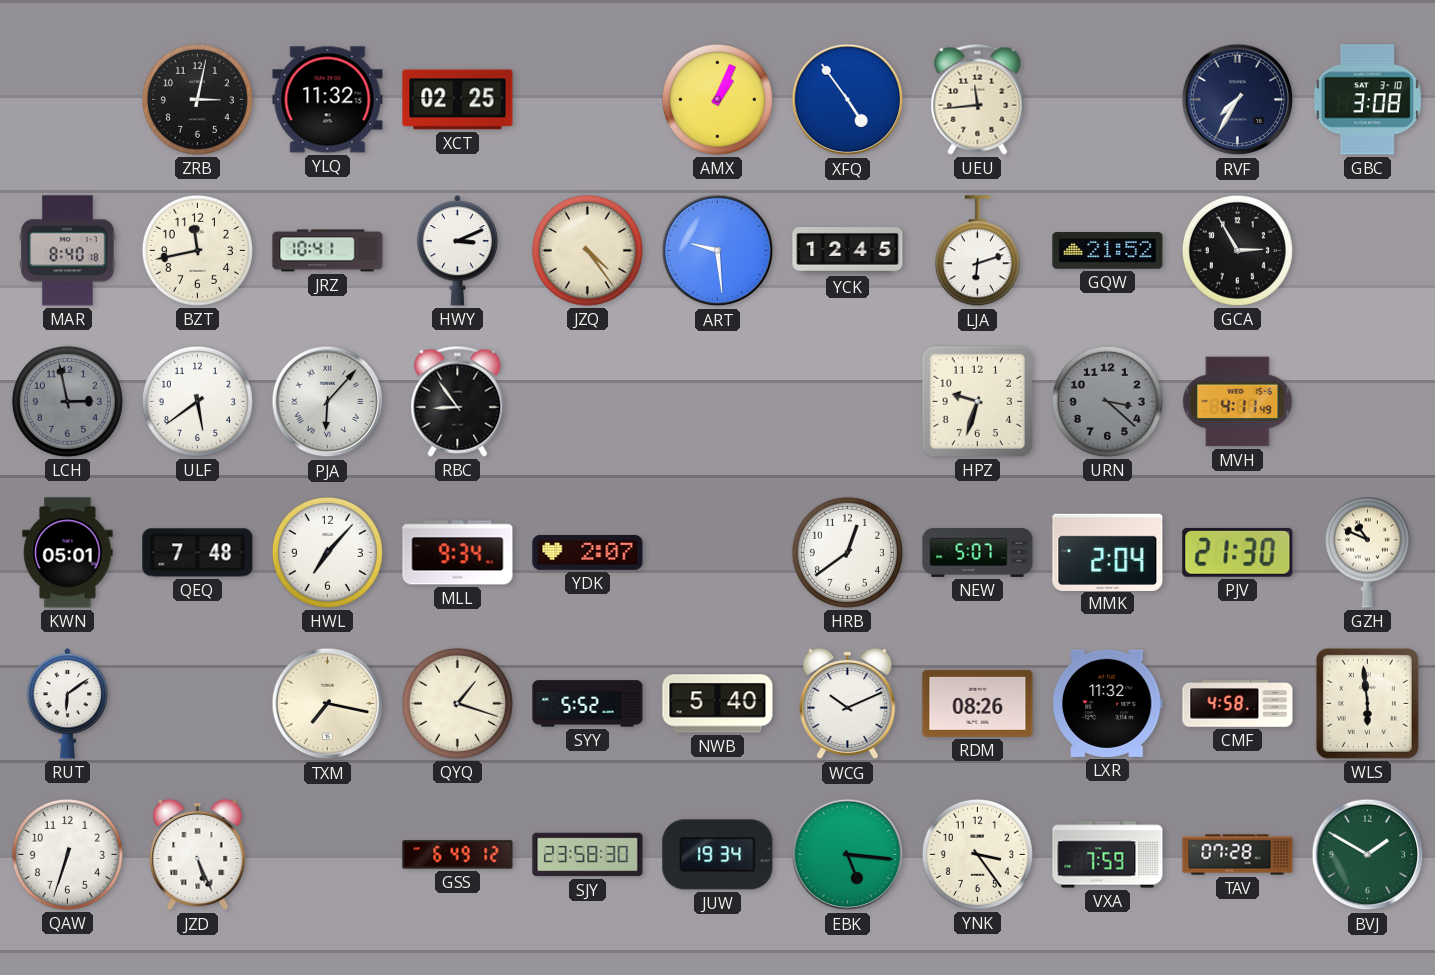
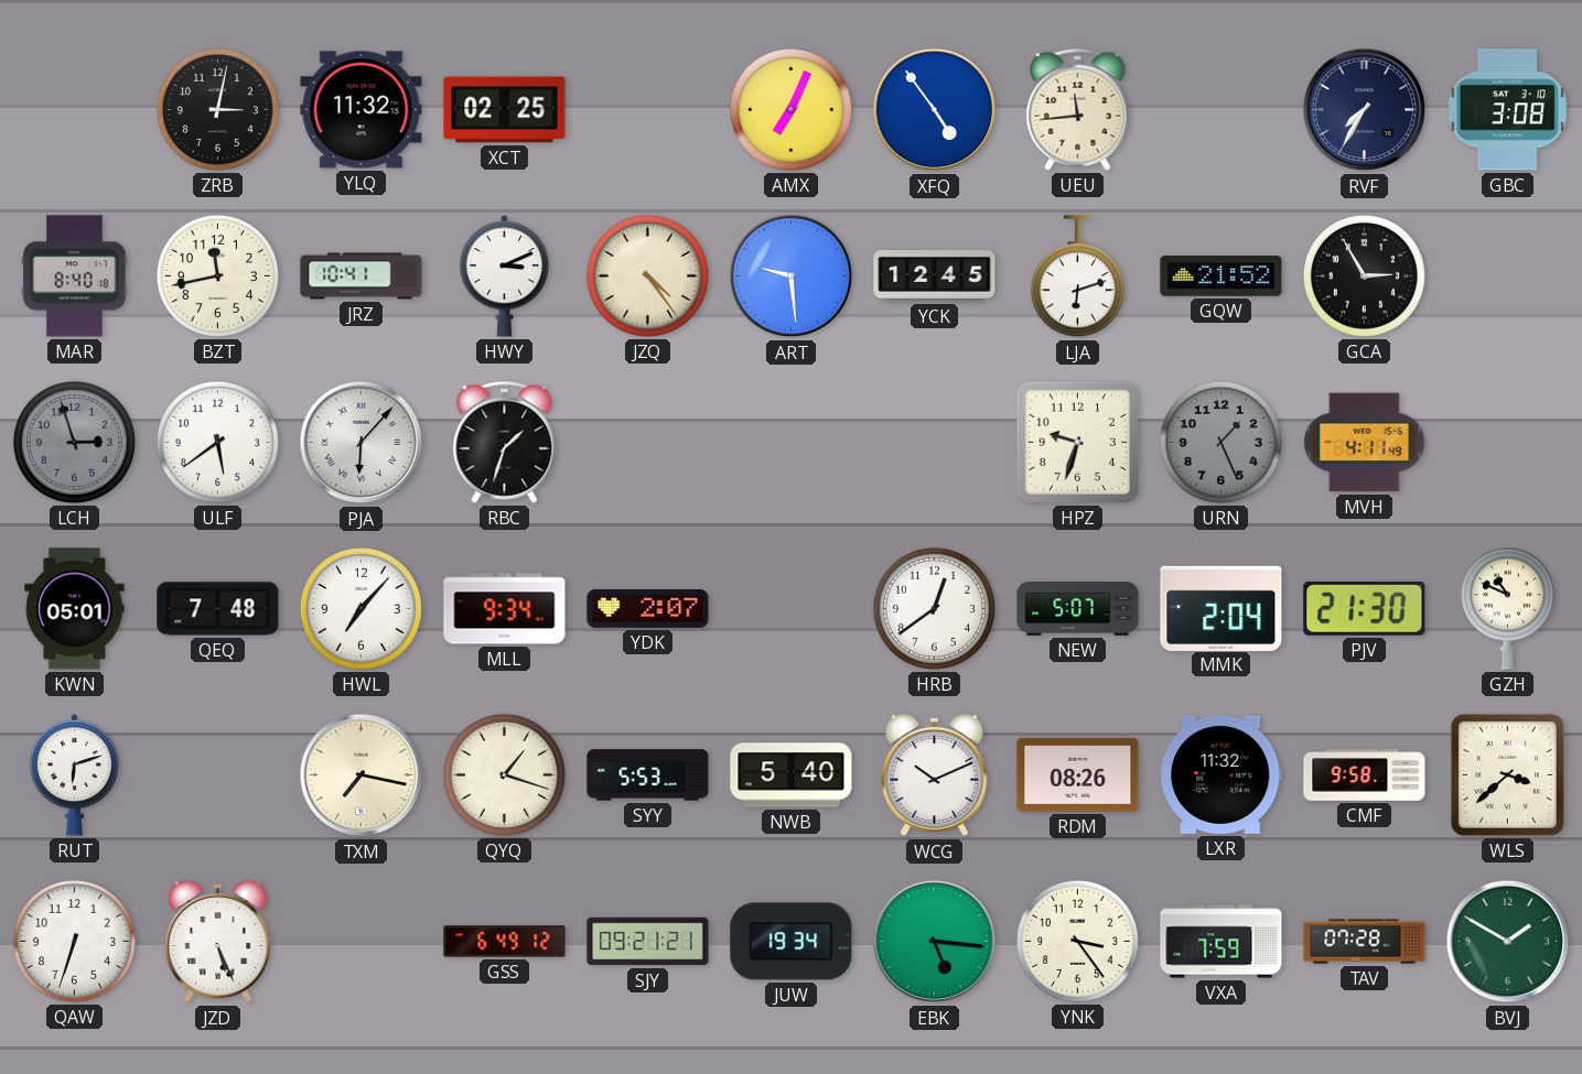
AMX: 1:04 -> 7:04 (790, 109)
LCH: 2:58 -> 2:57 (74, 442)
RBC: 8:54 -> 1:33 (505, 442)
URN: 3:22 -> 1:26 (1220, 442)
RUT: 6:09 -> 6:12 (75, 775)
SYY: 5:52 -> 5:53 (648, 775)
CMF: 4:58 -> 9:58 (1365, 775)
WLS: 5:59 -> 3:38 (1507, 774)
SJY: 23:58 -> 09:21 (648, 942)
